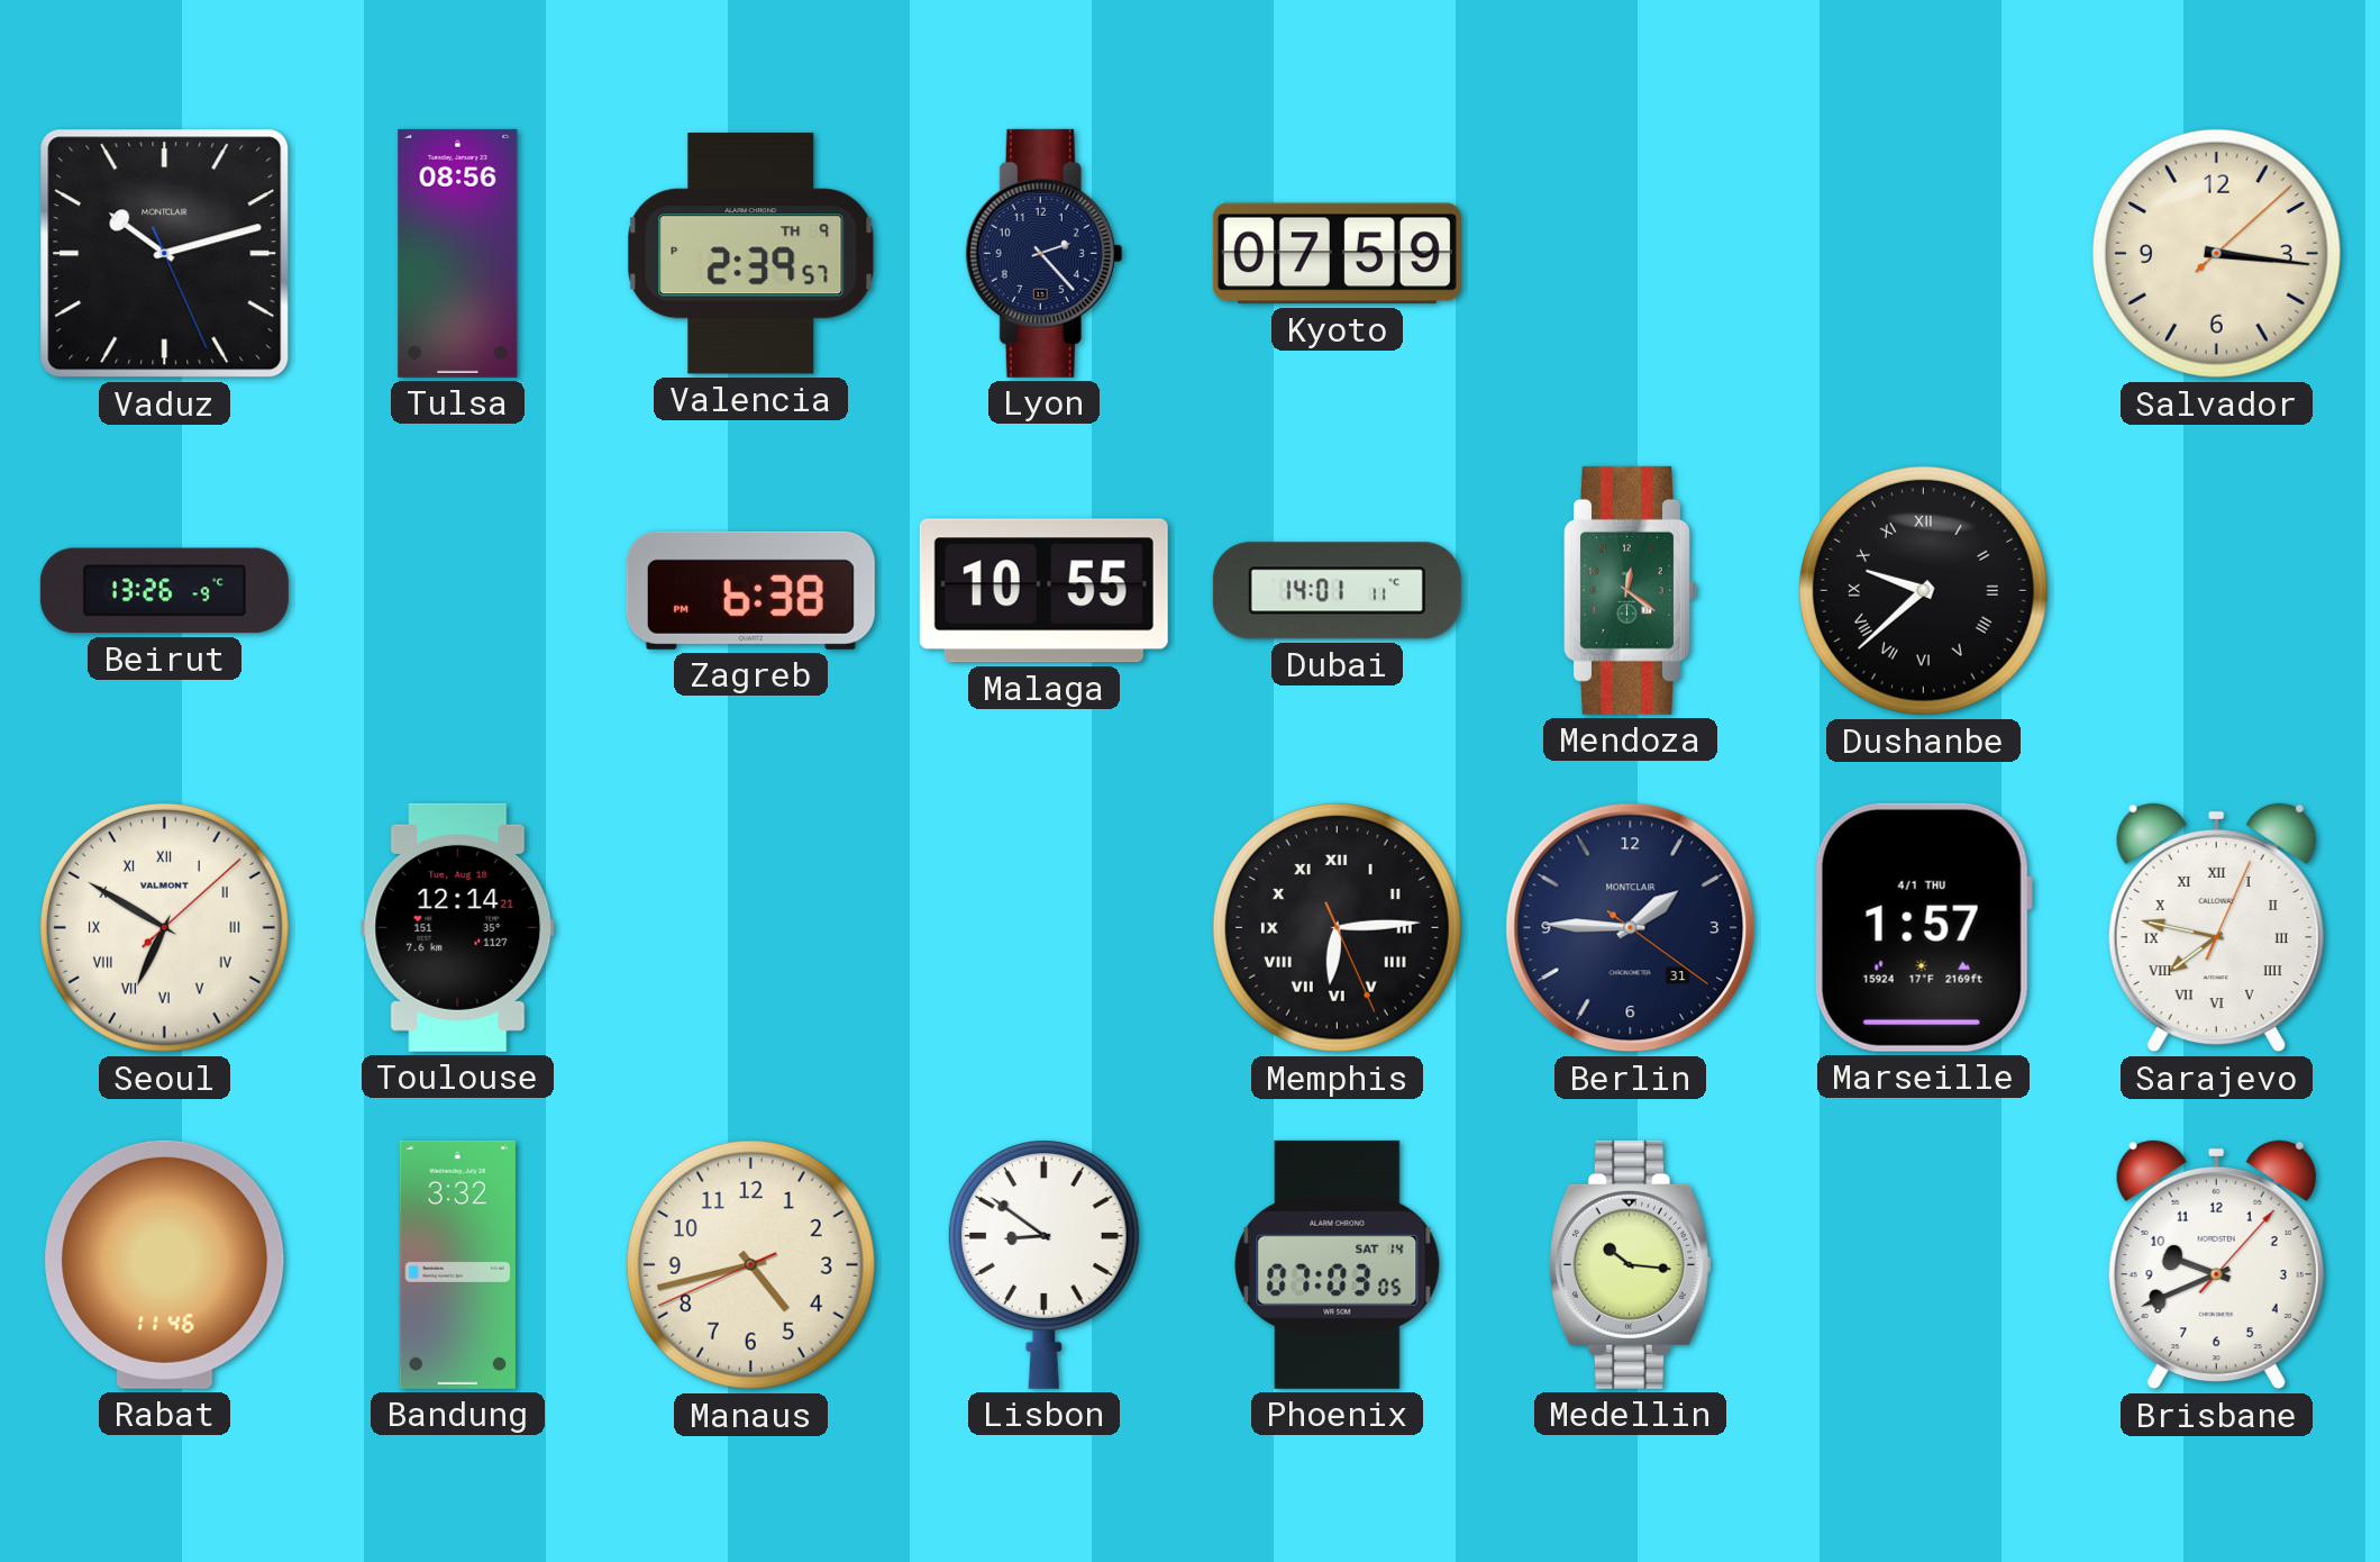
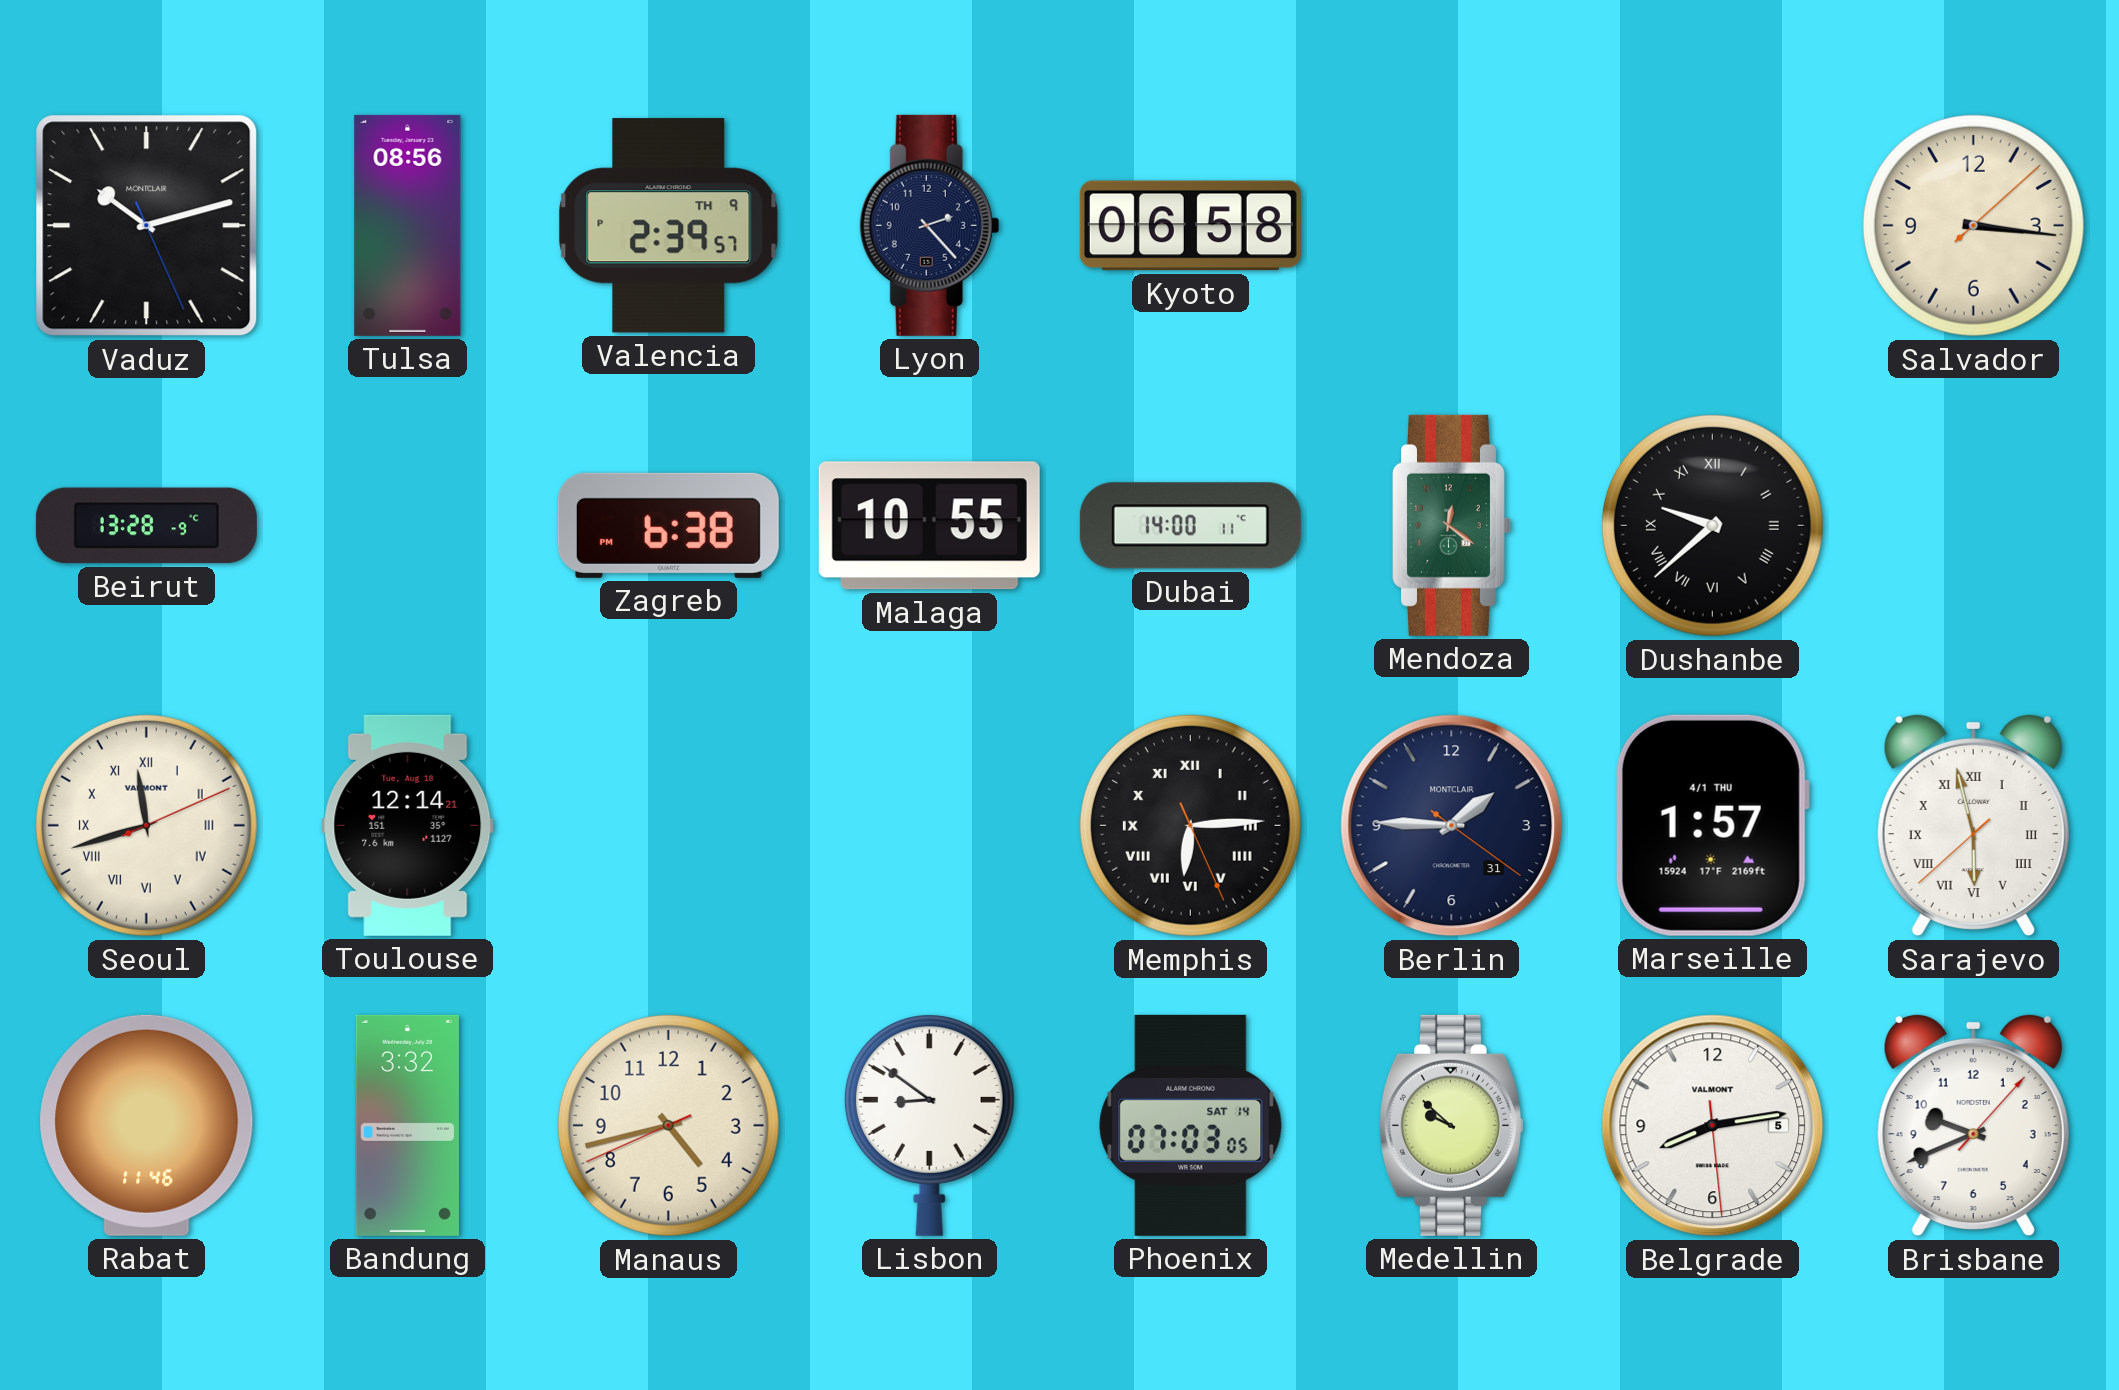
Kyoto: 07:59 -> 06:58 (1190, 226)
Beirut: 13:26 -> 13:28 (146, 526)
Dubai: 14:01 -> 14:00 (1190, 526)
Seoul: 6:50 -> 11:42 (146, 825)
Sarajevo: 7:47 -> 5:57 (1973, 825)
Medellin: 10:16 -> 9:52 (1451, 1125)
Belgrade: none -> 8:13 (1713, 1126)
